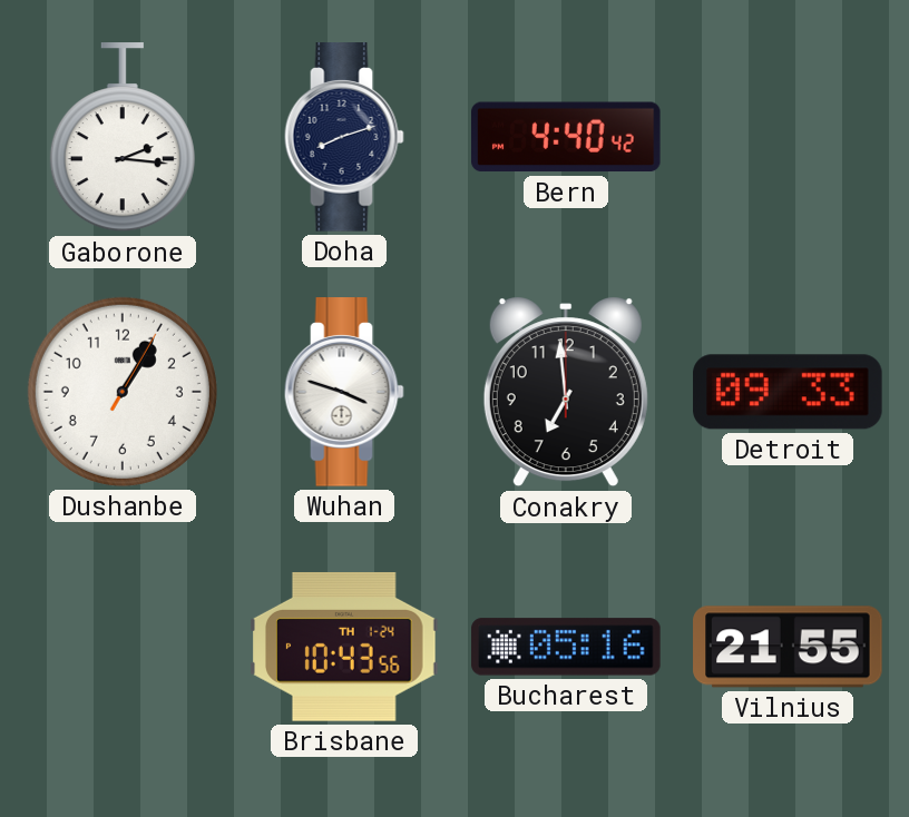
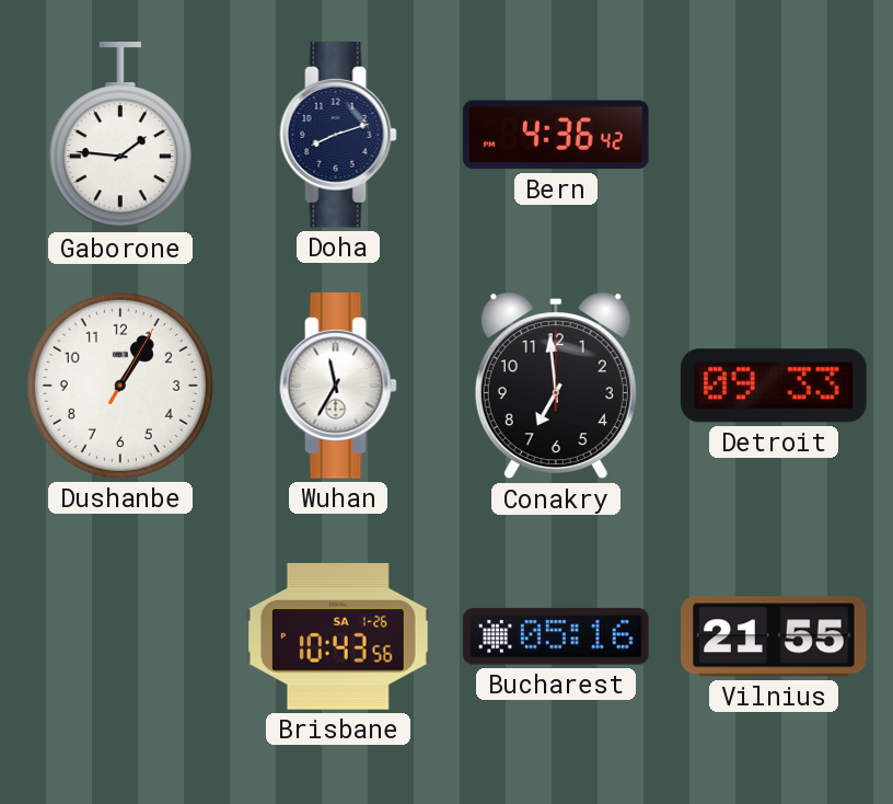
Gaborone: 2:16 -> 1:46 (120, 136)
Bern: 4:40 -> 4:36 (557, 135)
Wuhan: 3:48 -> 11:35 (338, 386)
Brisbane date: TH 1-24 -> SA 1-26 (338, 638)
